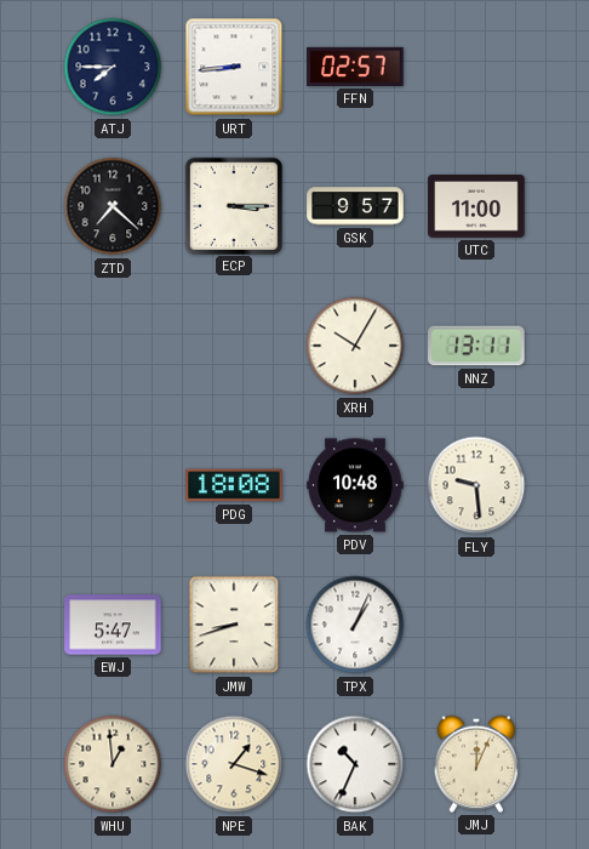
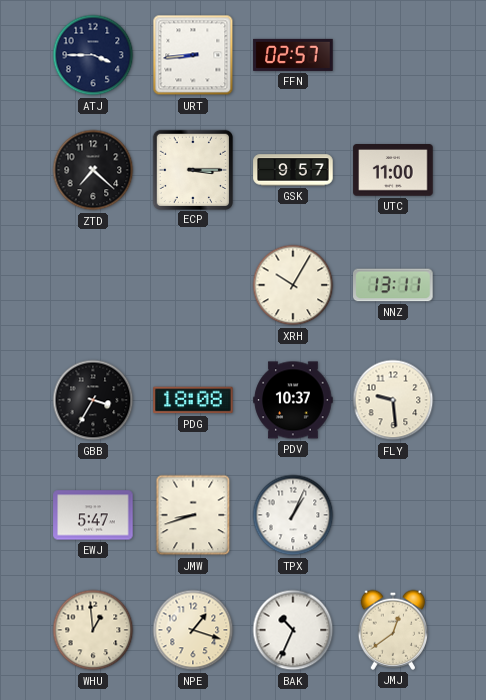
ATJ: 7:45 -> 3:45 (93, 55)
GBB: none -> 3:35 (93, 400)
PDV: 10:48 -> 10:37 (293, 400)
JMJ: 12:04 -> 12:39 (392, 630)
